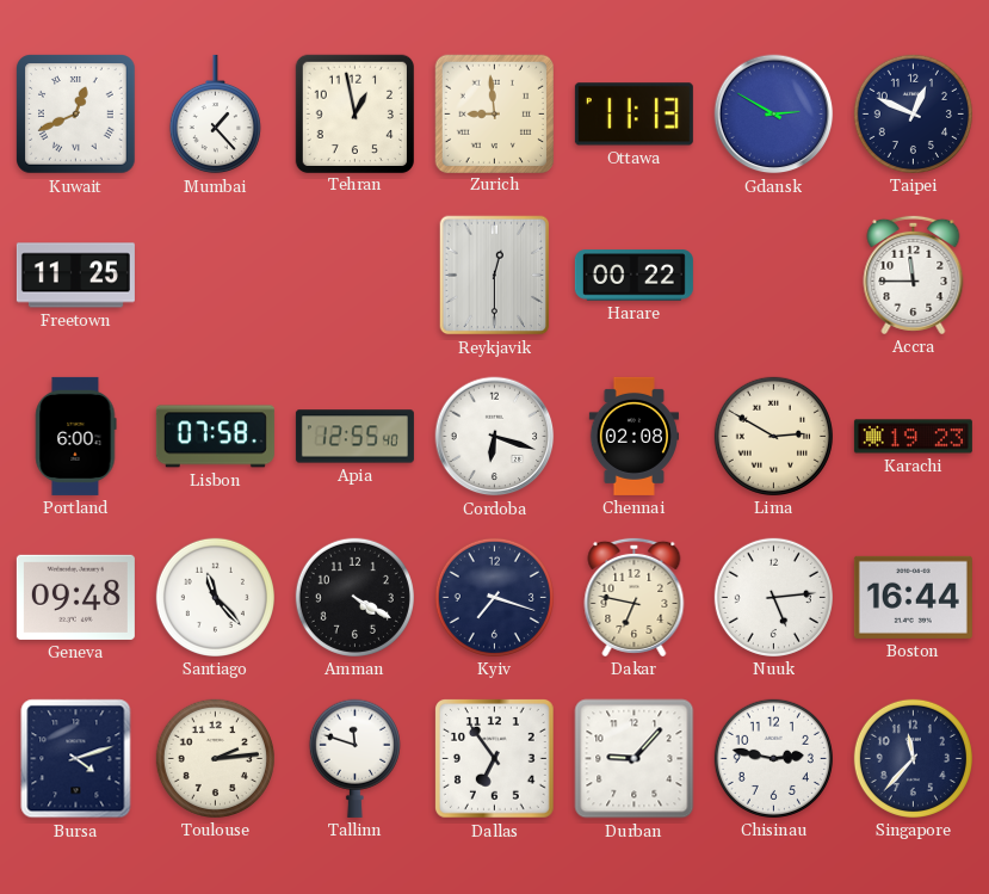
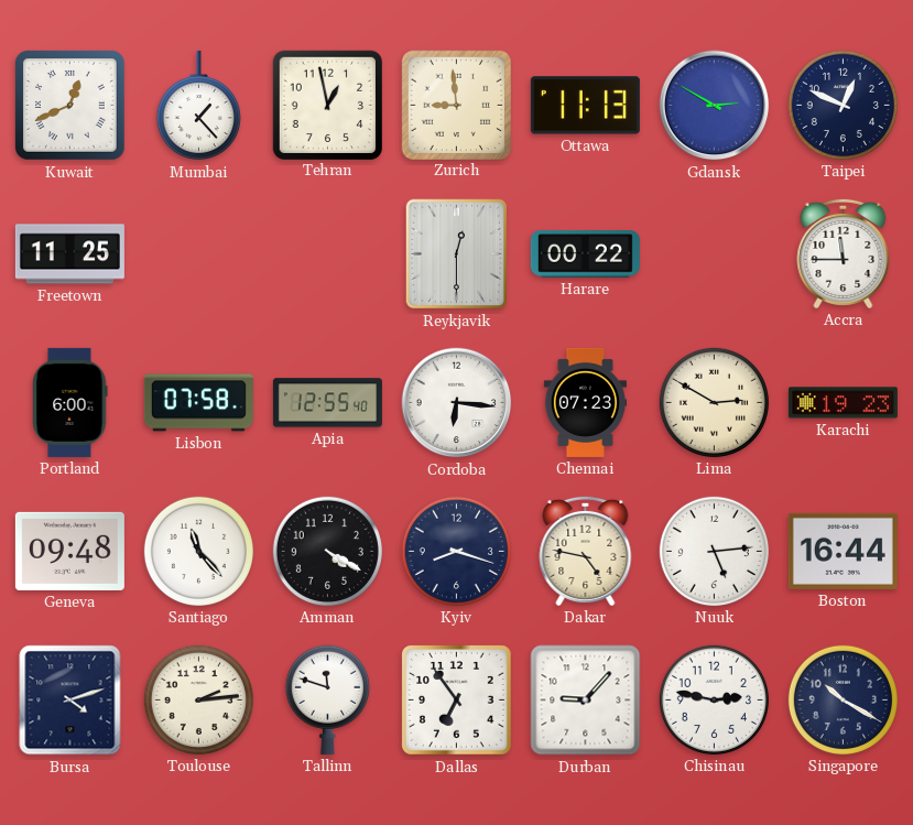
Cordoba: 6:18 -> 6:16 (457, 403)
Chennai: 02:08 -> 07:23 (585, 402)
Kyiv: 7:18 -> 8:18 (456, 551)
Dakar: 6:47 -> 4:47 (586, 551)
Singapore: 11:37 -> 10:20 (843, 699)
